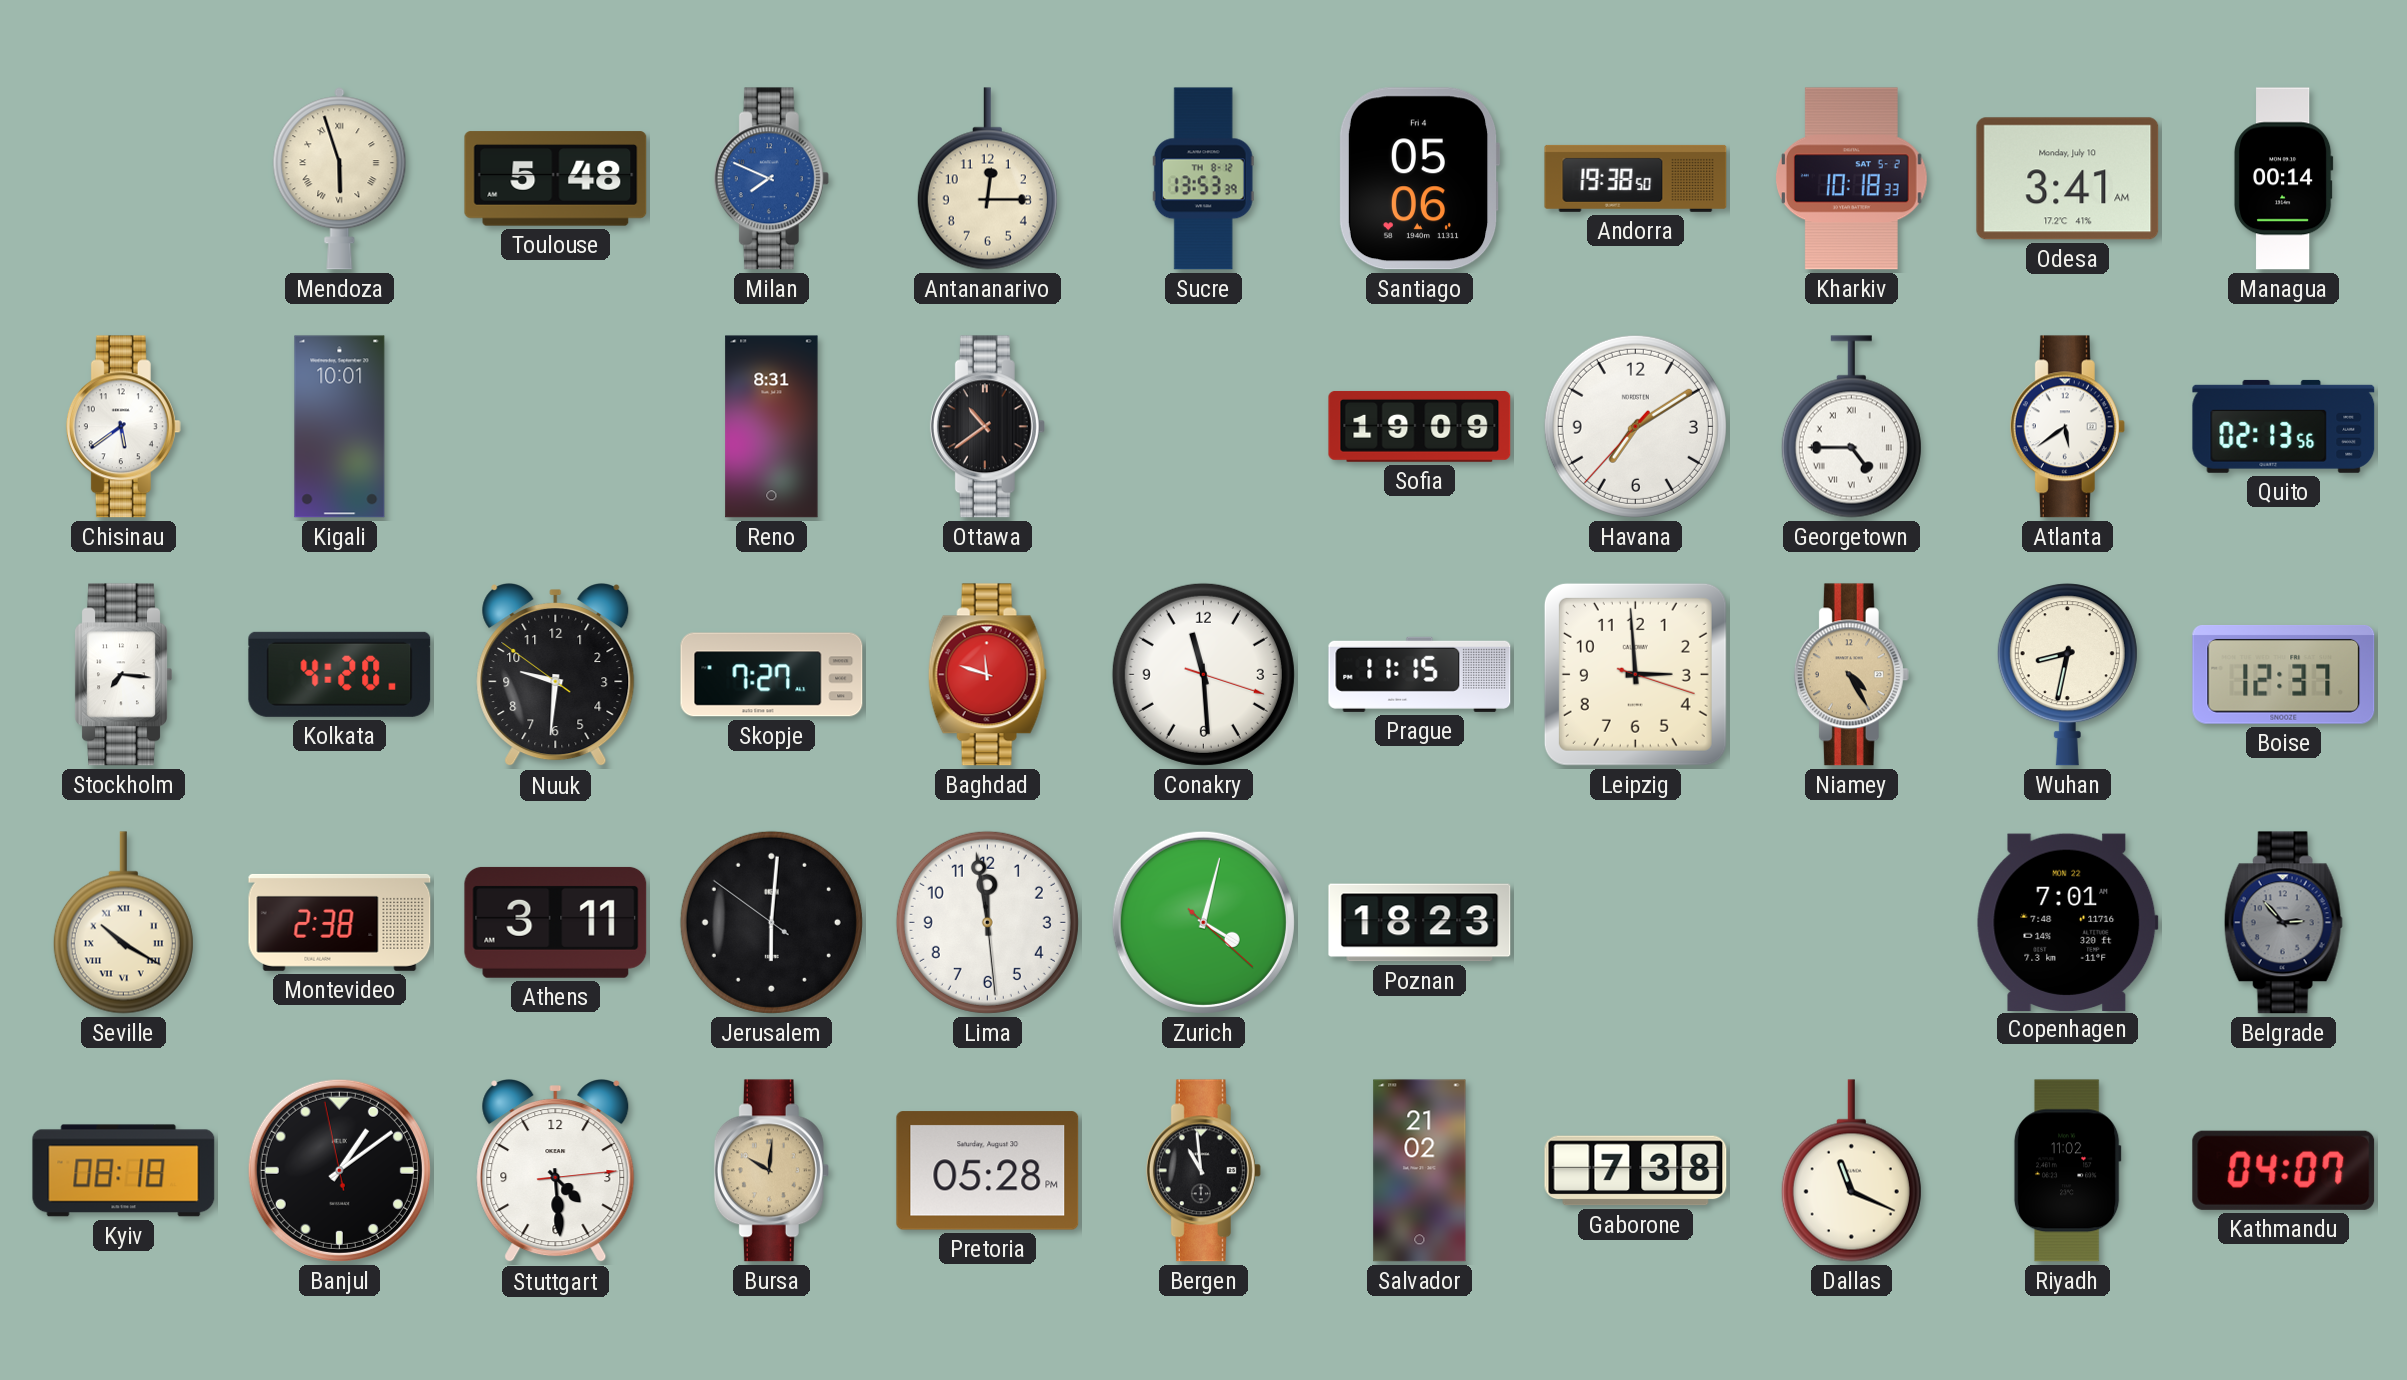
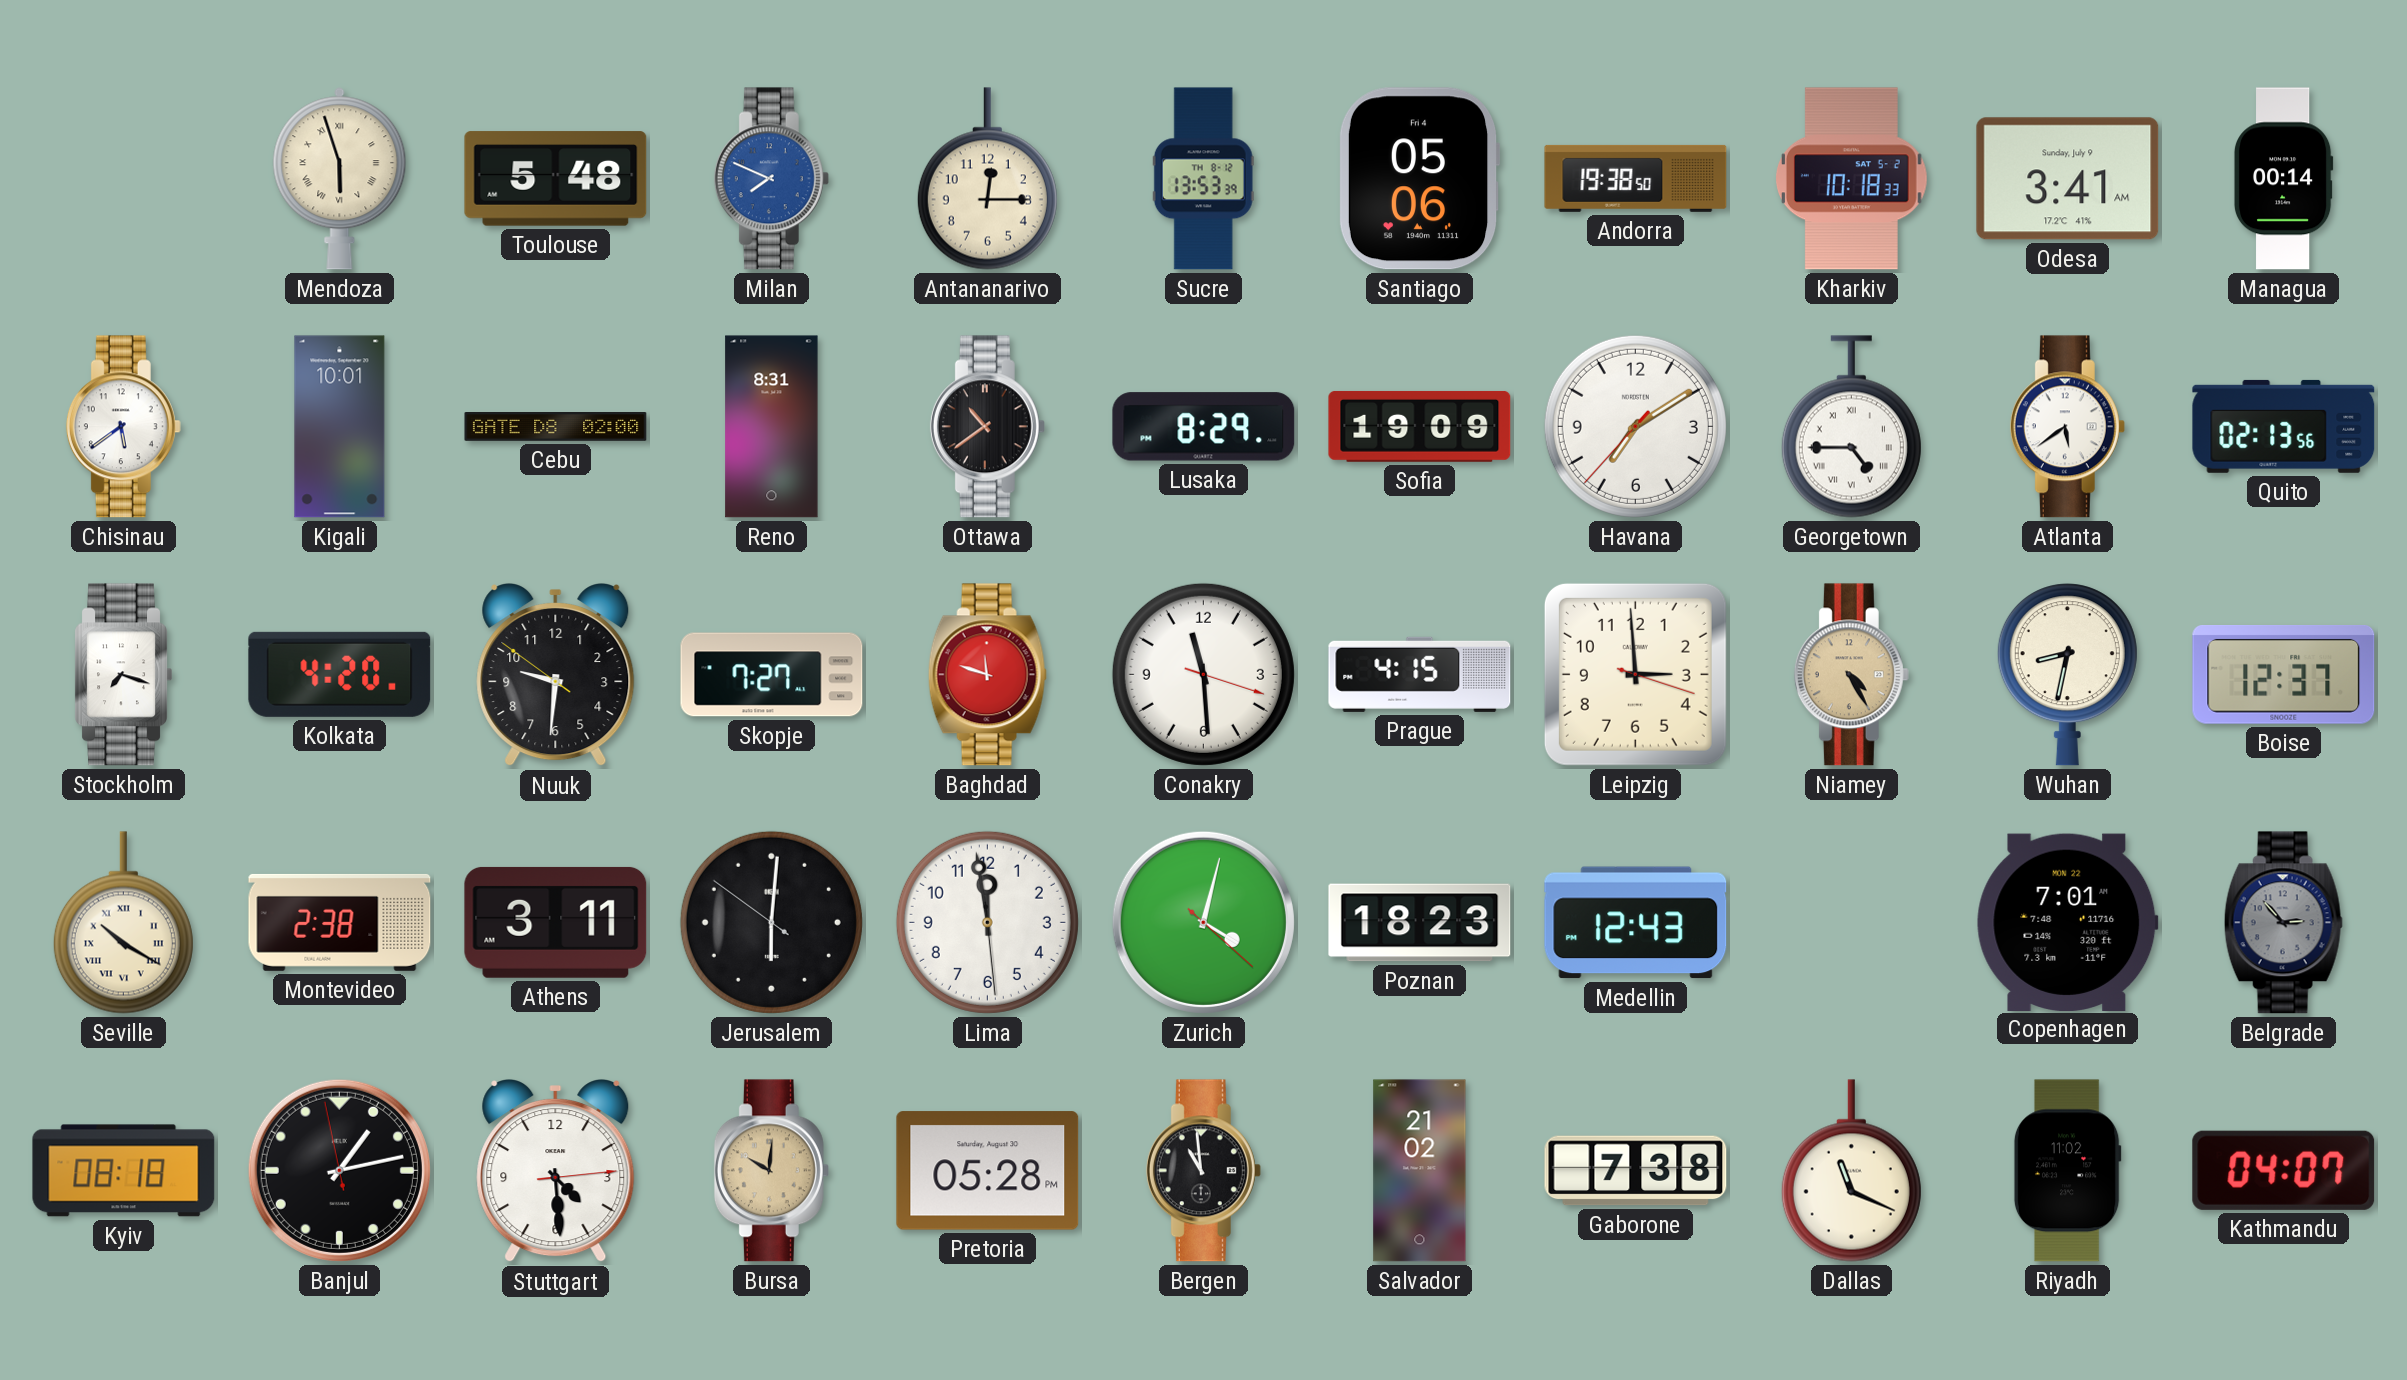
Odesa date: Monday, July 10 -> Sunday, July 9 (2068, 179)
Cebu: none -> 02:00 (556, 427)
Lusaka: none -> 8:29 (1204, 427)
Stockholm: 7:16 -> 7:18 (123, 675)
Prague: 11:15 -> 4:15 (1420, 674)
Medellin: none -> 12:43 (1636, 923)
Banjul: 1:08 -> 1:12 (339, 1170)
